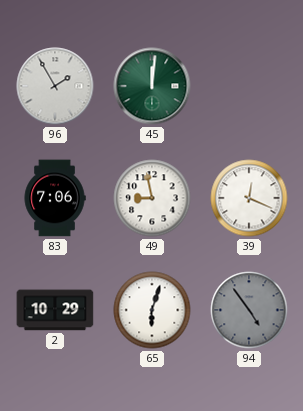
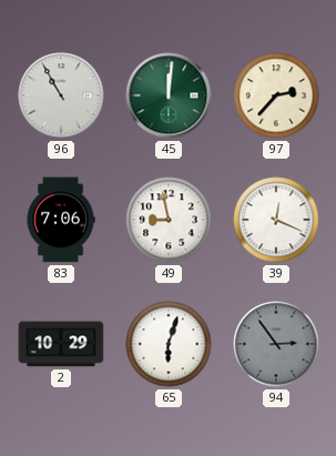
96: 1:55 -> 10:55 (61, 95)
97: none -> 2:37 (276, 95)
94: 4:54 -> 2:54 (276, 344)
